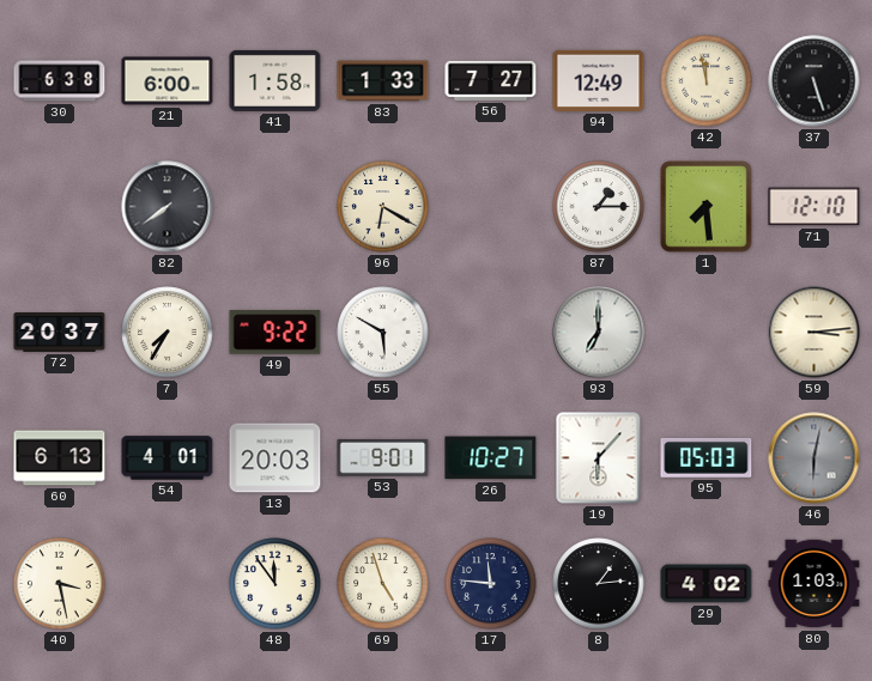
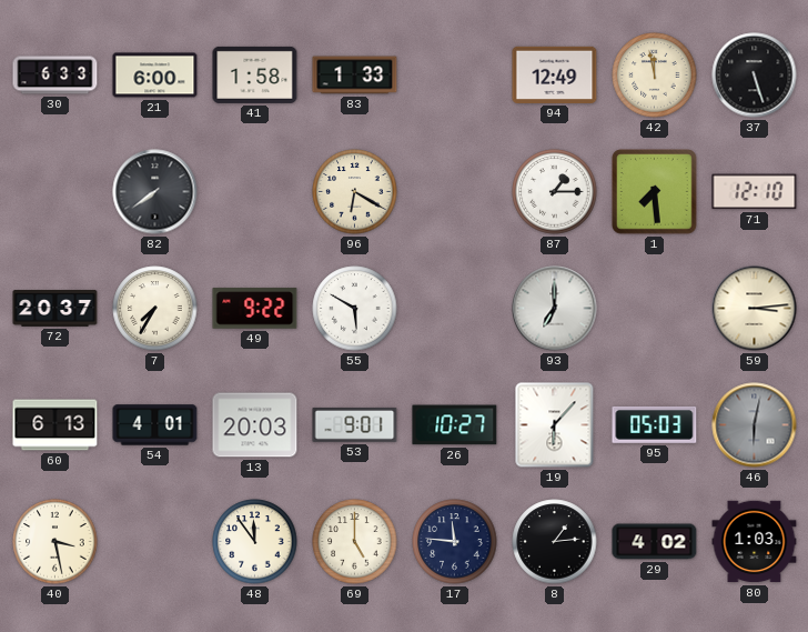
30: 6:38 -> 6:33 (55, 76)
56: 7:27 -> none (491, 80)
69: 4:57 -> 5:00 (355, 542)
